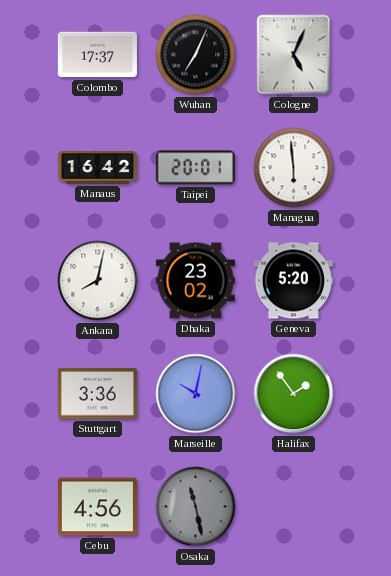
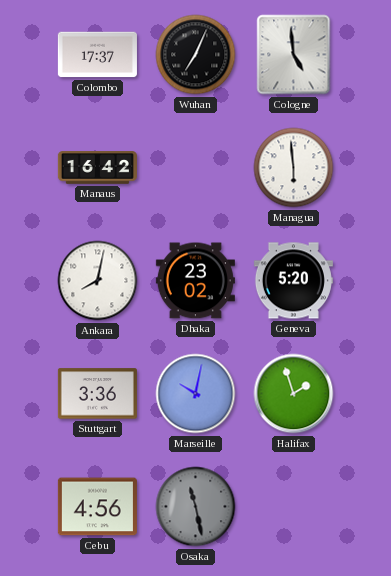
Cologne: 5:04 -> 4:59 (294, 55)
Taipei: 20:01 -> none (195, 168)
Halifax: 1:54 -> 1:57 (294, 394)
